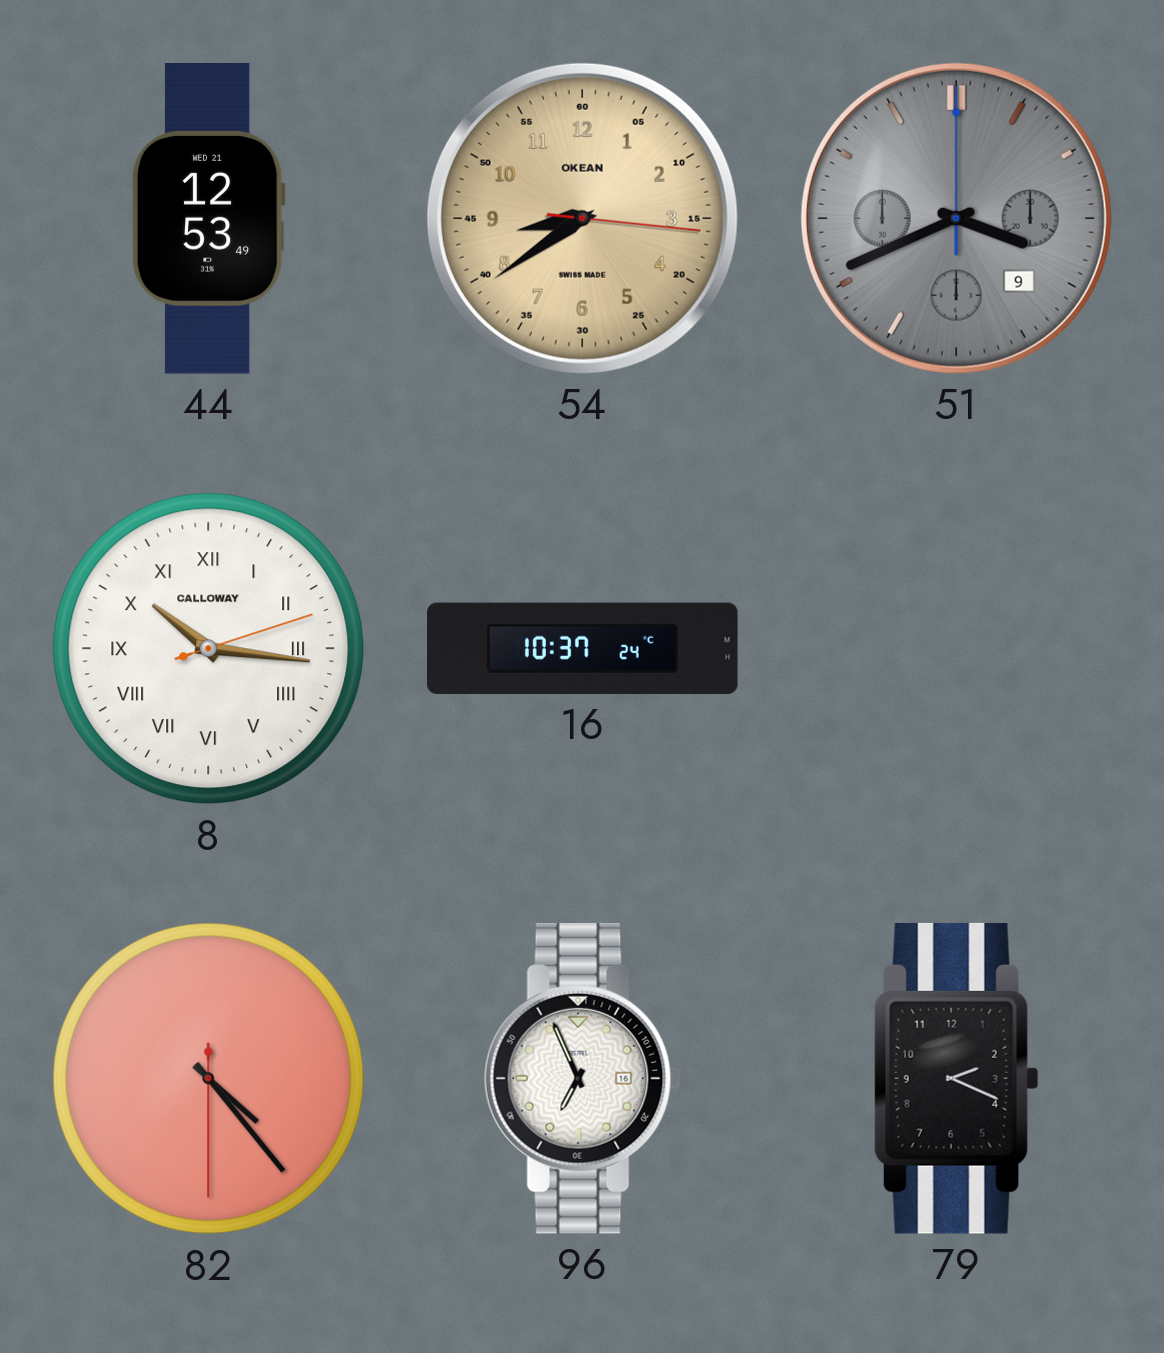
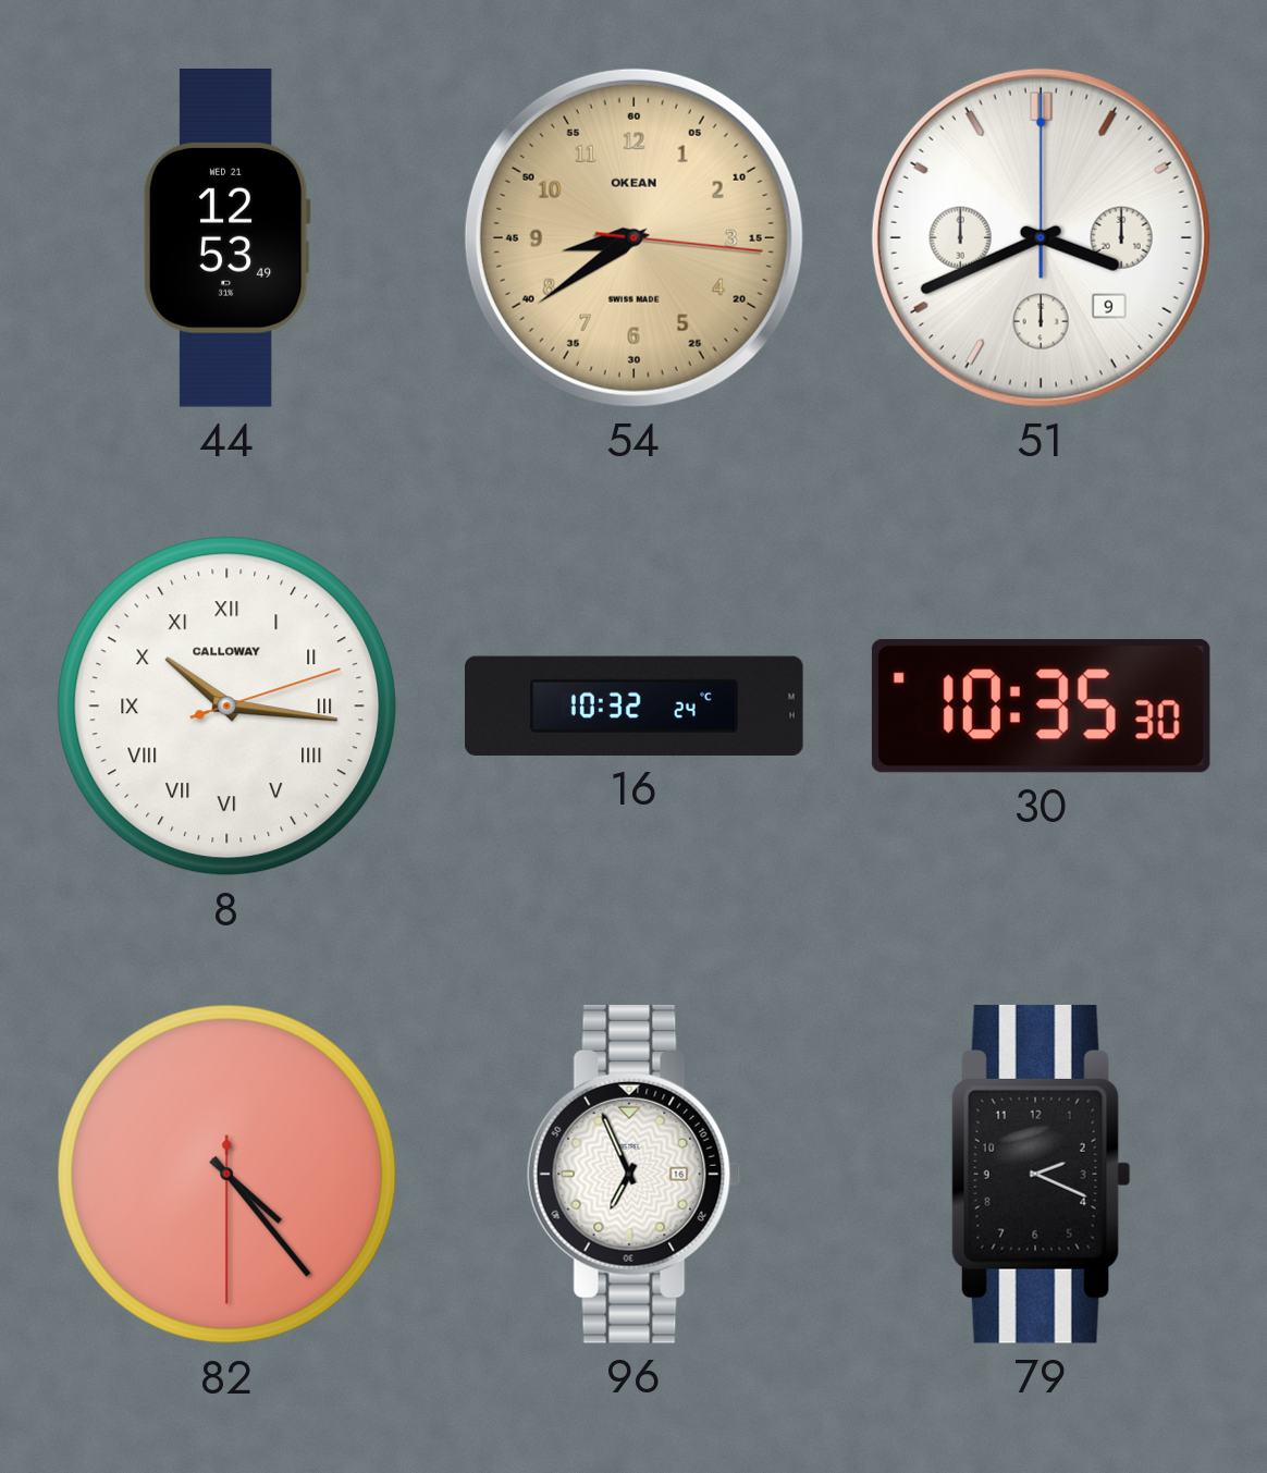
51 dial: grey -> white (1041, 237)
16: 10:37 -> 10:32 (635, 705)
30: none -> 10:35 (1041, 707)
